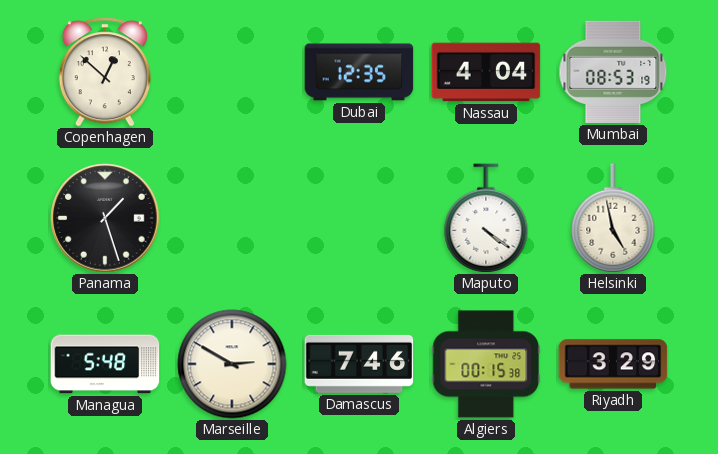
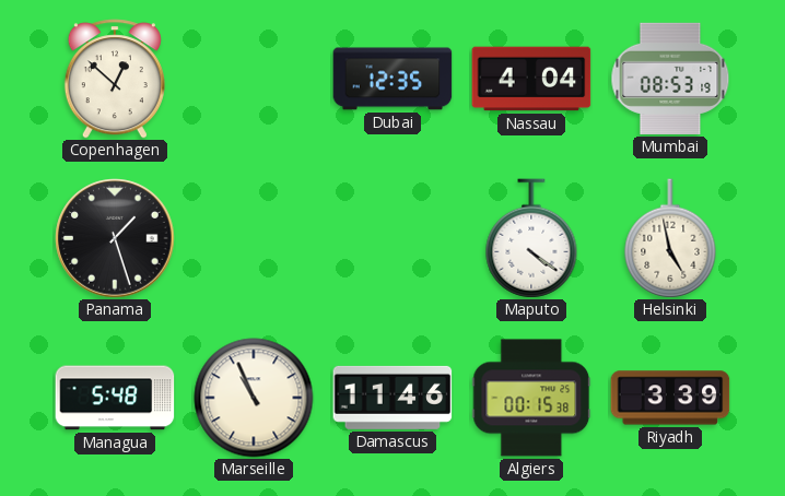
Marseille: 2:50 -> 10:56 (254, 398)
Damascus: 7:46 -> 11:46 (392, 398)
Riyadh: 3:29 -> 3:39 (670, 398)
